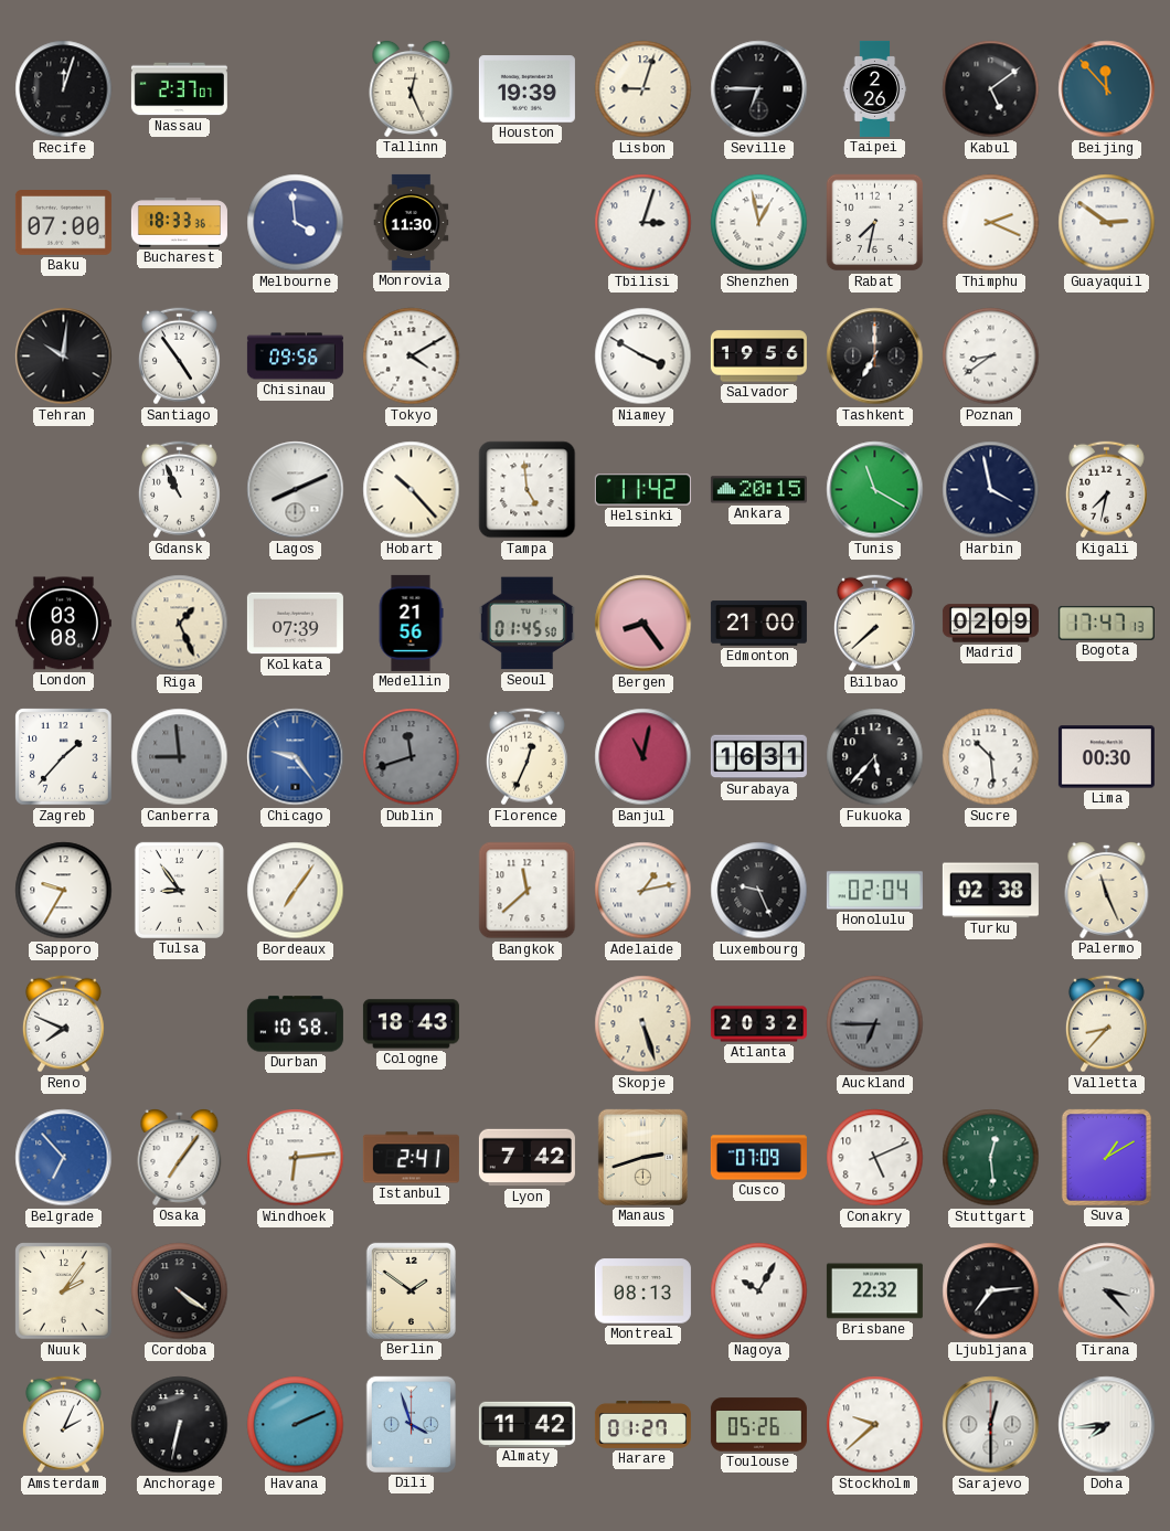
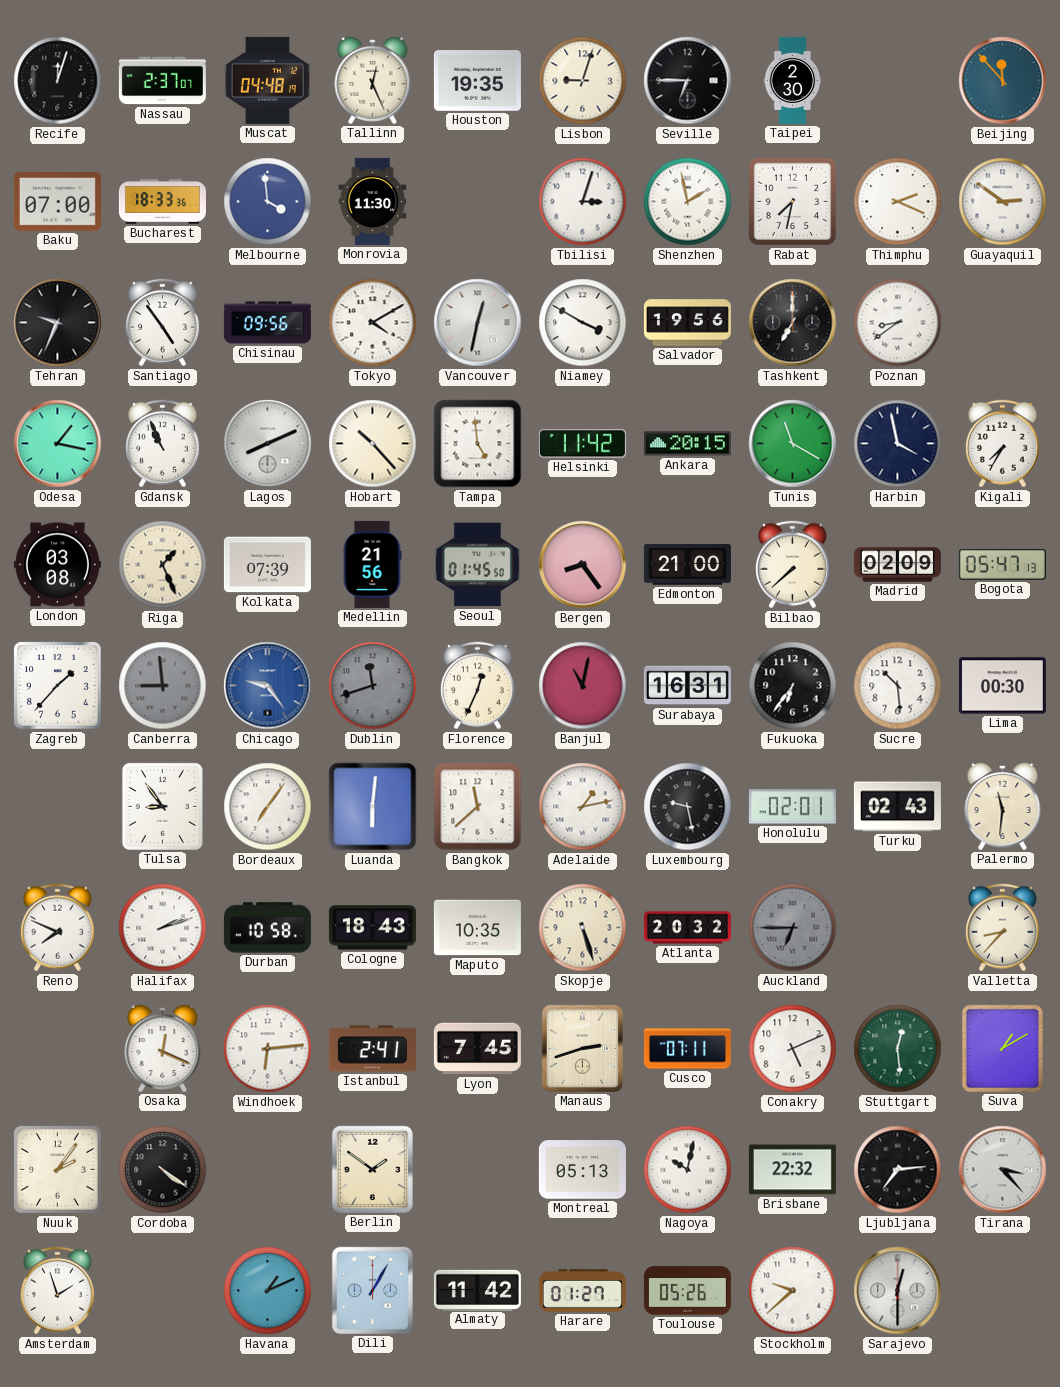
Muscat: none -> 04:48 (267, 80)
Houston: 19:39 -> 19:35 (477, 81)
Taipei: 2:26 -> 2:30 (793, 80)
Kabul: 5:09 -> none (991, 89)
Shenzhen: 12:58 -> 1:58 (688, 202)
Tehran: 10:01 -> 9:34 (58, 323)
Vancouver: none -> 12:32 (478, 323)
Odesa: none -> 1:17 (58, 444)
Kigali: 7:32 -> 7:35 (1002, 444)
Bogota: 17:47 -> 05:47 (1002, 564)
Fukuoka: 5:37 -> 6:36 (793, 686)
Sapporo: 9:35 -> none (64, 891)
Luanda: none -> 6:01 (373, 807)
Luxembourg: 9:26 -> 9:28 (688, 807)
Honolulu: 02:04 -> 02:01 (792, 807)
Turku: 02:38 -> 02:43 (897, 807)
Palermo: 11:26 -> 11:31 (1003, 806)
Halifax: none -> 2:12 (163, 928)
Maputo: none -> 10:35 (477, 928)
Belgrade: 6:53 -> none (64, 1158)
Osaka: 7:06 -> 12:19 (163, 1048)
Lyon: 7:42 -> 7:45 (477, 1049)
Cusco: 07:09 -> 07:11 (687, 1049)
Montreal: 08:13 -> 05:13 (582, 1170)
Nagoya: 10:05 -> 10:02 (688, 1170)
Amsterdam: 2:04 -> 1:57 (57, 1291)
Anchorage: 6:32 -> none (180, 1425)
Havana: 2:11 -> 1:11 (268, 1291)
Dili: 3:57 -> 1:05 (372, 1290)
Doha: 7:44 -> none (1107, 1425)
